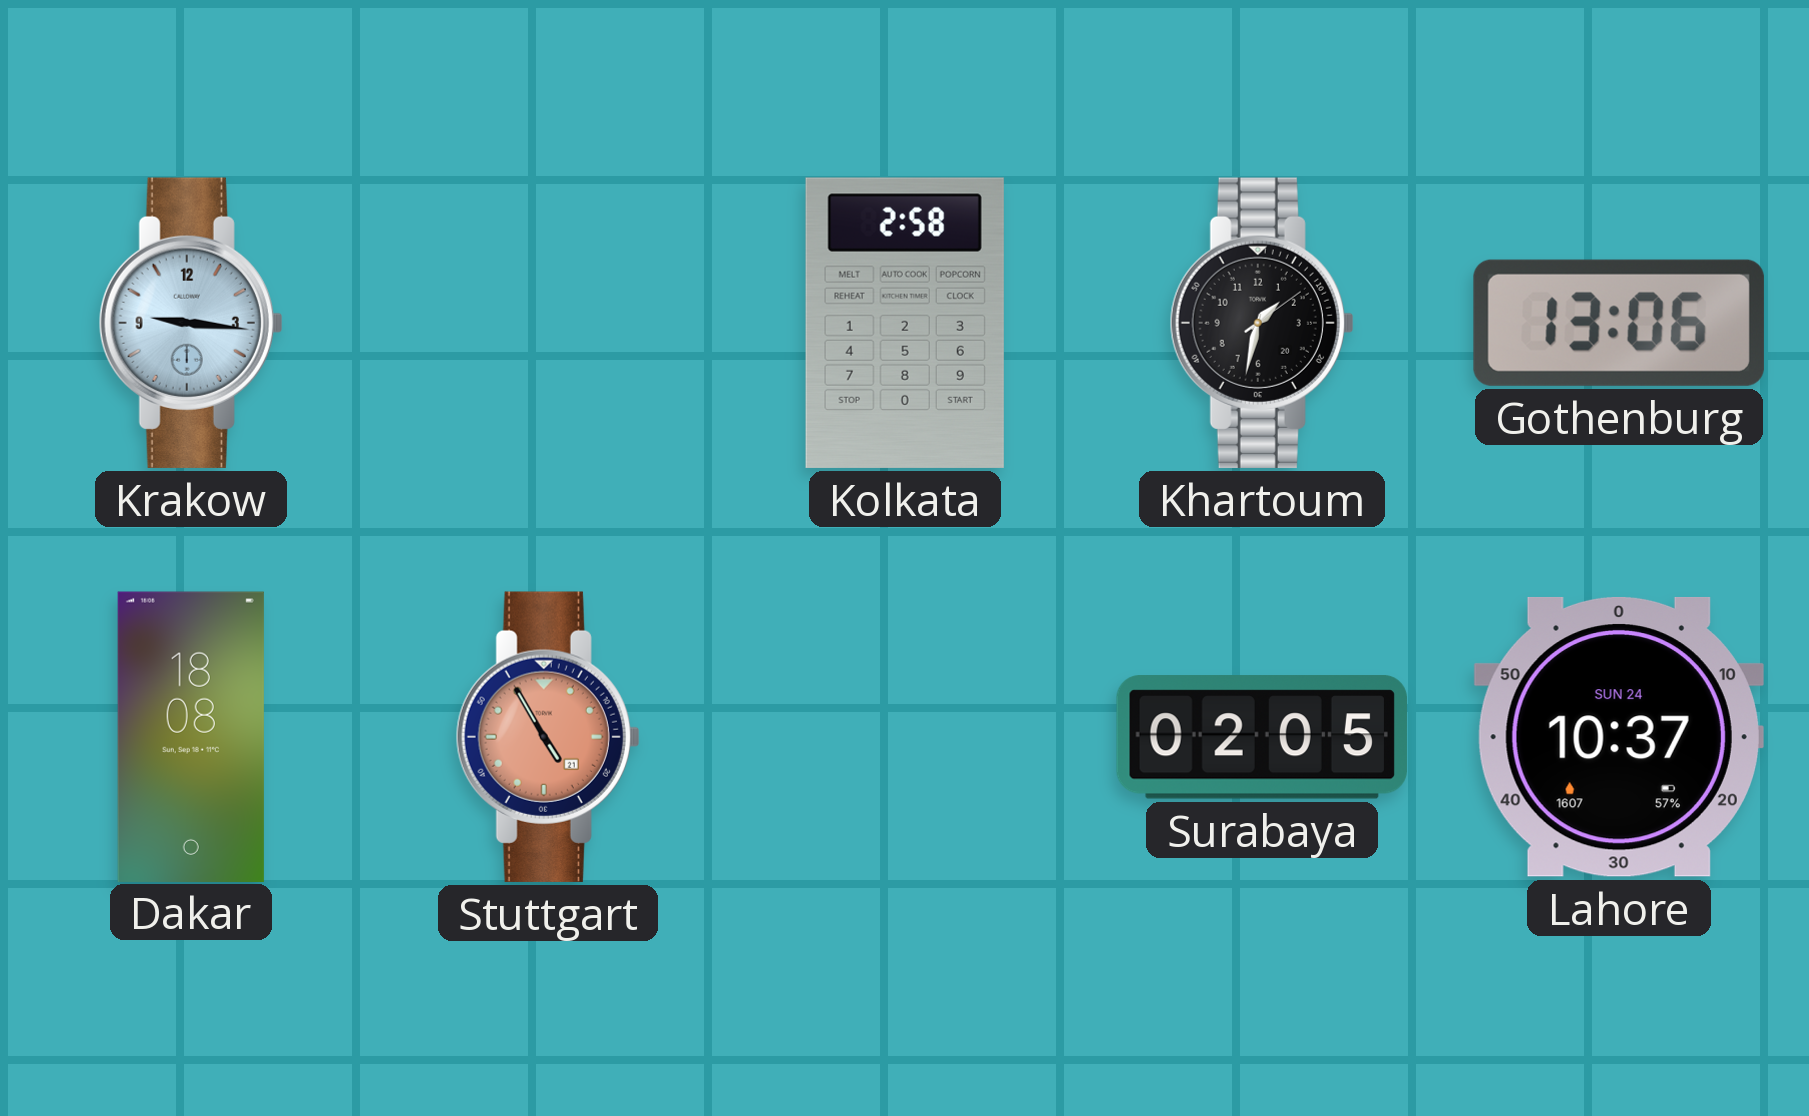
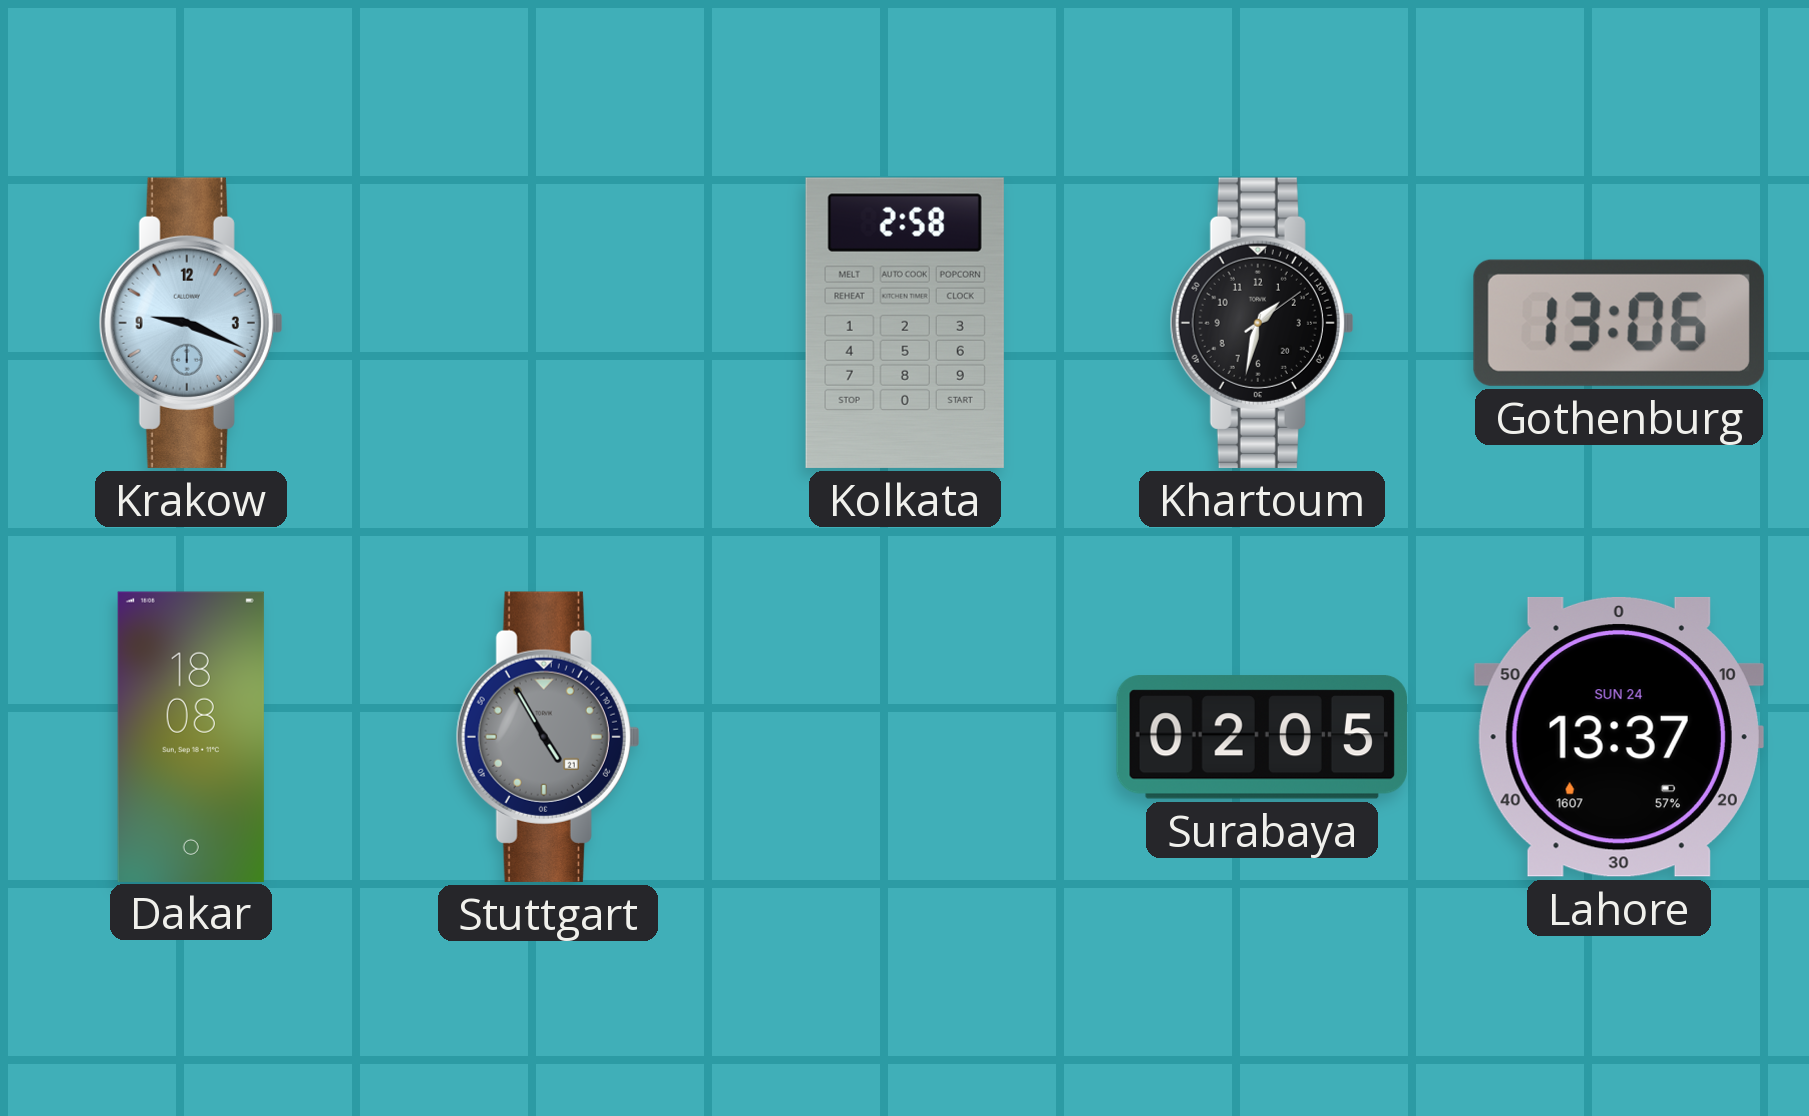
Krakow: 9:16 -> 9:19 (191, 323)
Stuttgart dial: salmon -> grey (548, 737)
Lahore: 10:37 -> 13:37 (1619, 737)
